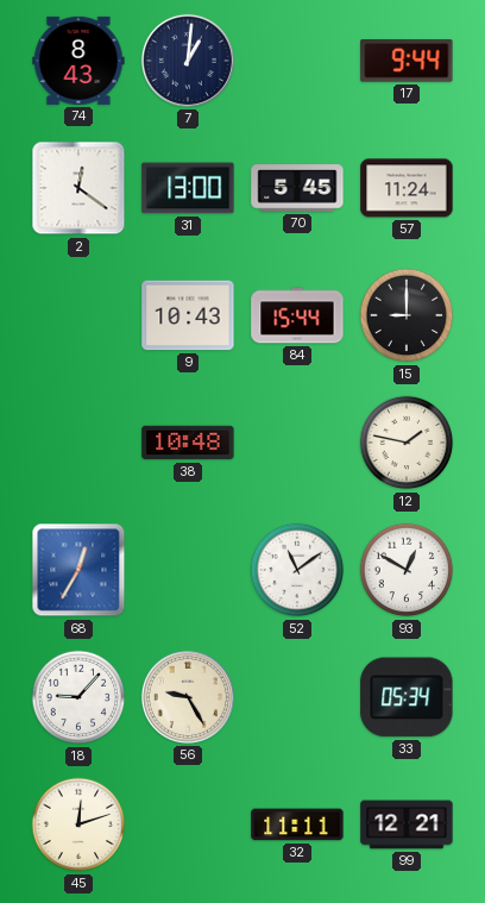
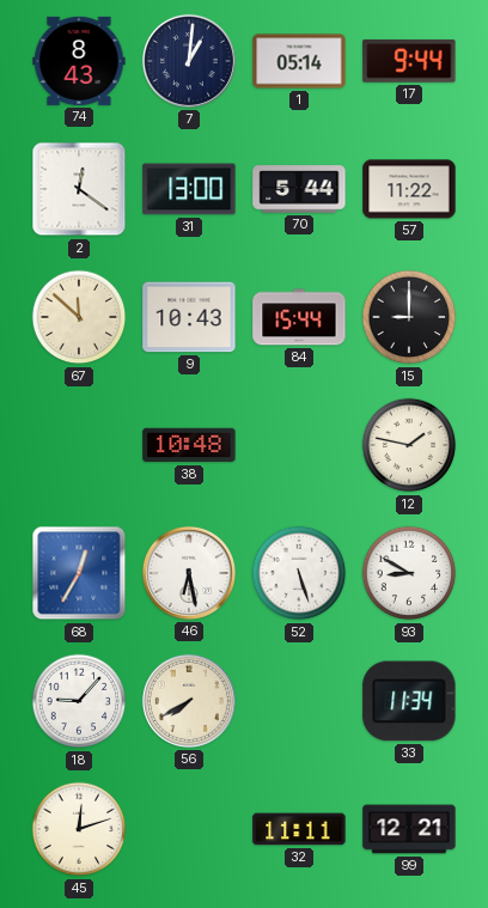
1: none -> 05:14 (299, 61)
70: 5:45 -> 5:44 (299, 189)
57: 11:24 -> 11:22 (409, 189)
67: none -> 11:52 (79, 317)
46: none -> 6:28 (189, 573)
52: 11:09 -> 5:27 (299, 573)
93: 12:50 -> 8:50 (409, 573)
56: 9:25 -> 7:40 (189, 701)
33: 05:34 -> 11:34 (409, 701)
